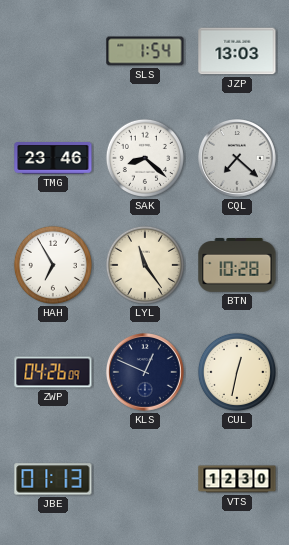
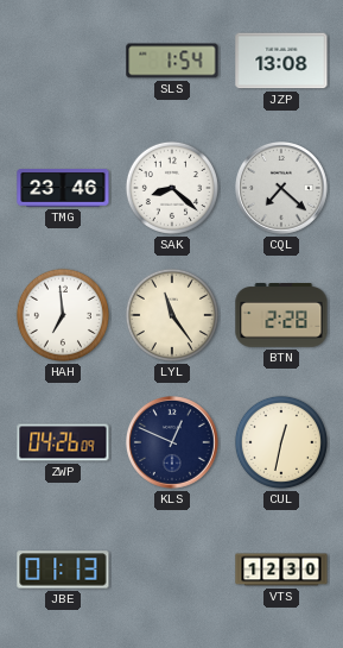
JZP: 13:03 -> 13:08 (281, 61)
HAH: 6:55 -> 6:59 (63, 315)
BTN: 10:28 -> 2:28 (281, 316)
